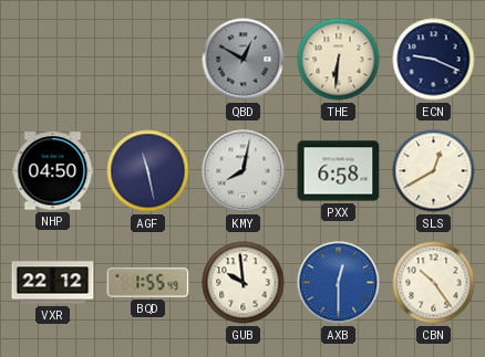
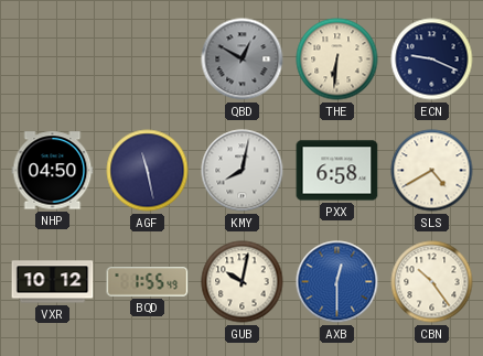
SLS: 12:40 -> 4:40 (432, 171)
VXR: 22:12 -> 10:12 (53, 282)
GUB: 9:59 -> 10:02 (243, 282)
